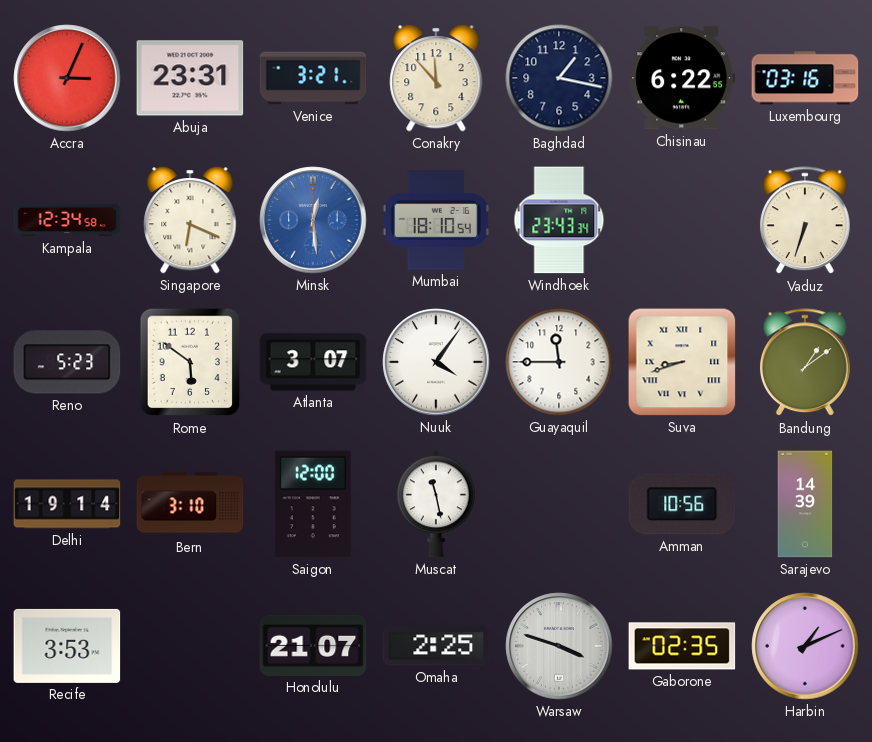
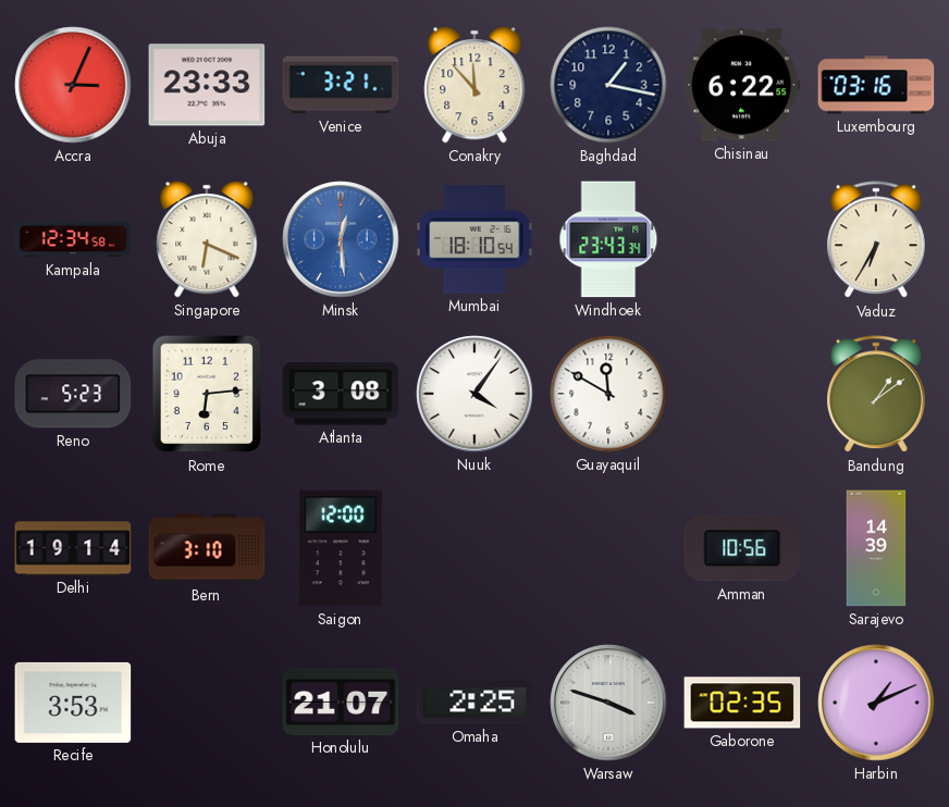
Abuja: 23:31 -> 23:33 (207, 85)
Vaduz: 6:33 -> 6:35 (876, 240)
Rome: 5:51 -> 6:14 (207, 394)
Atlanta: 3:07 -> 3:08 (341, 394)
Guayaquil: 11:45 -> 11:50 (608, 394)
Suva: 8:42 -> none (682, 362)
Muscat: 11:28 -> none (436, 504)
